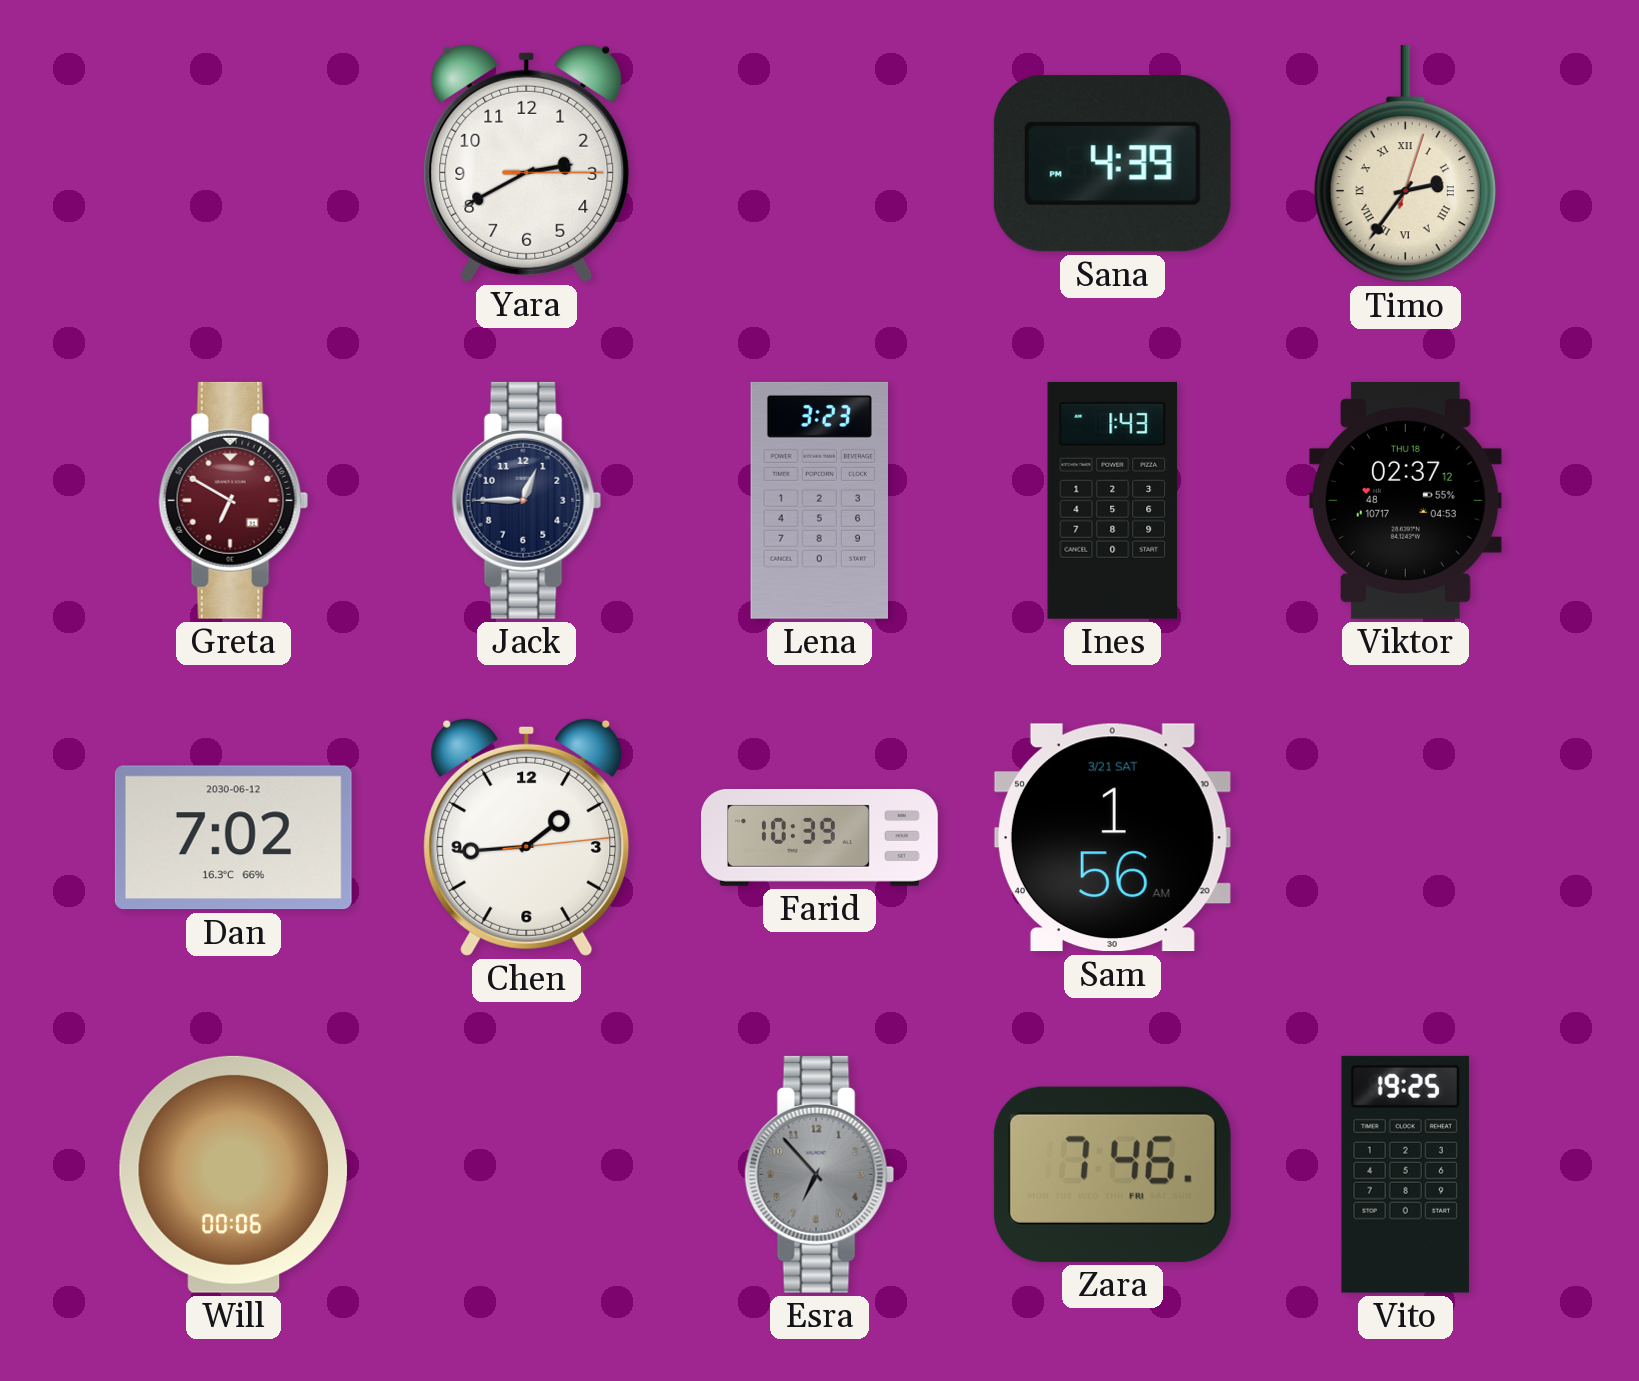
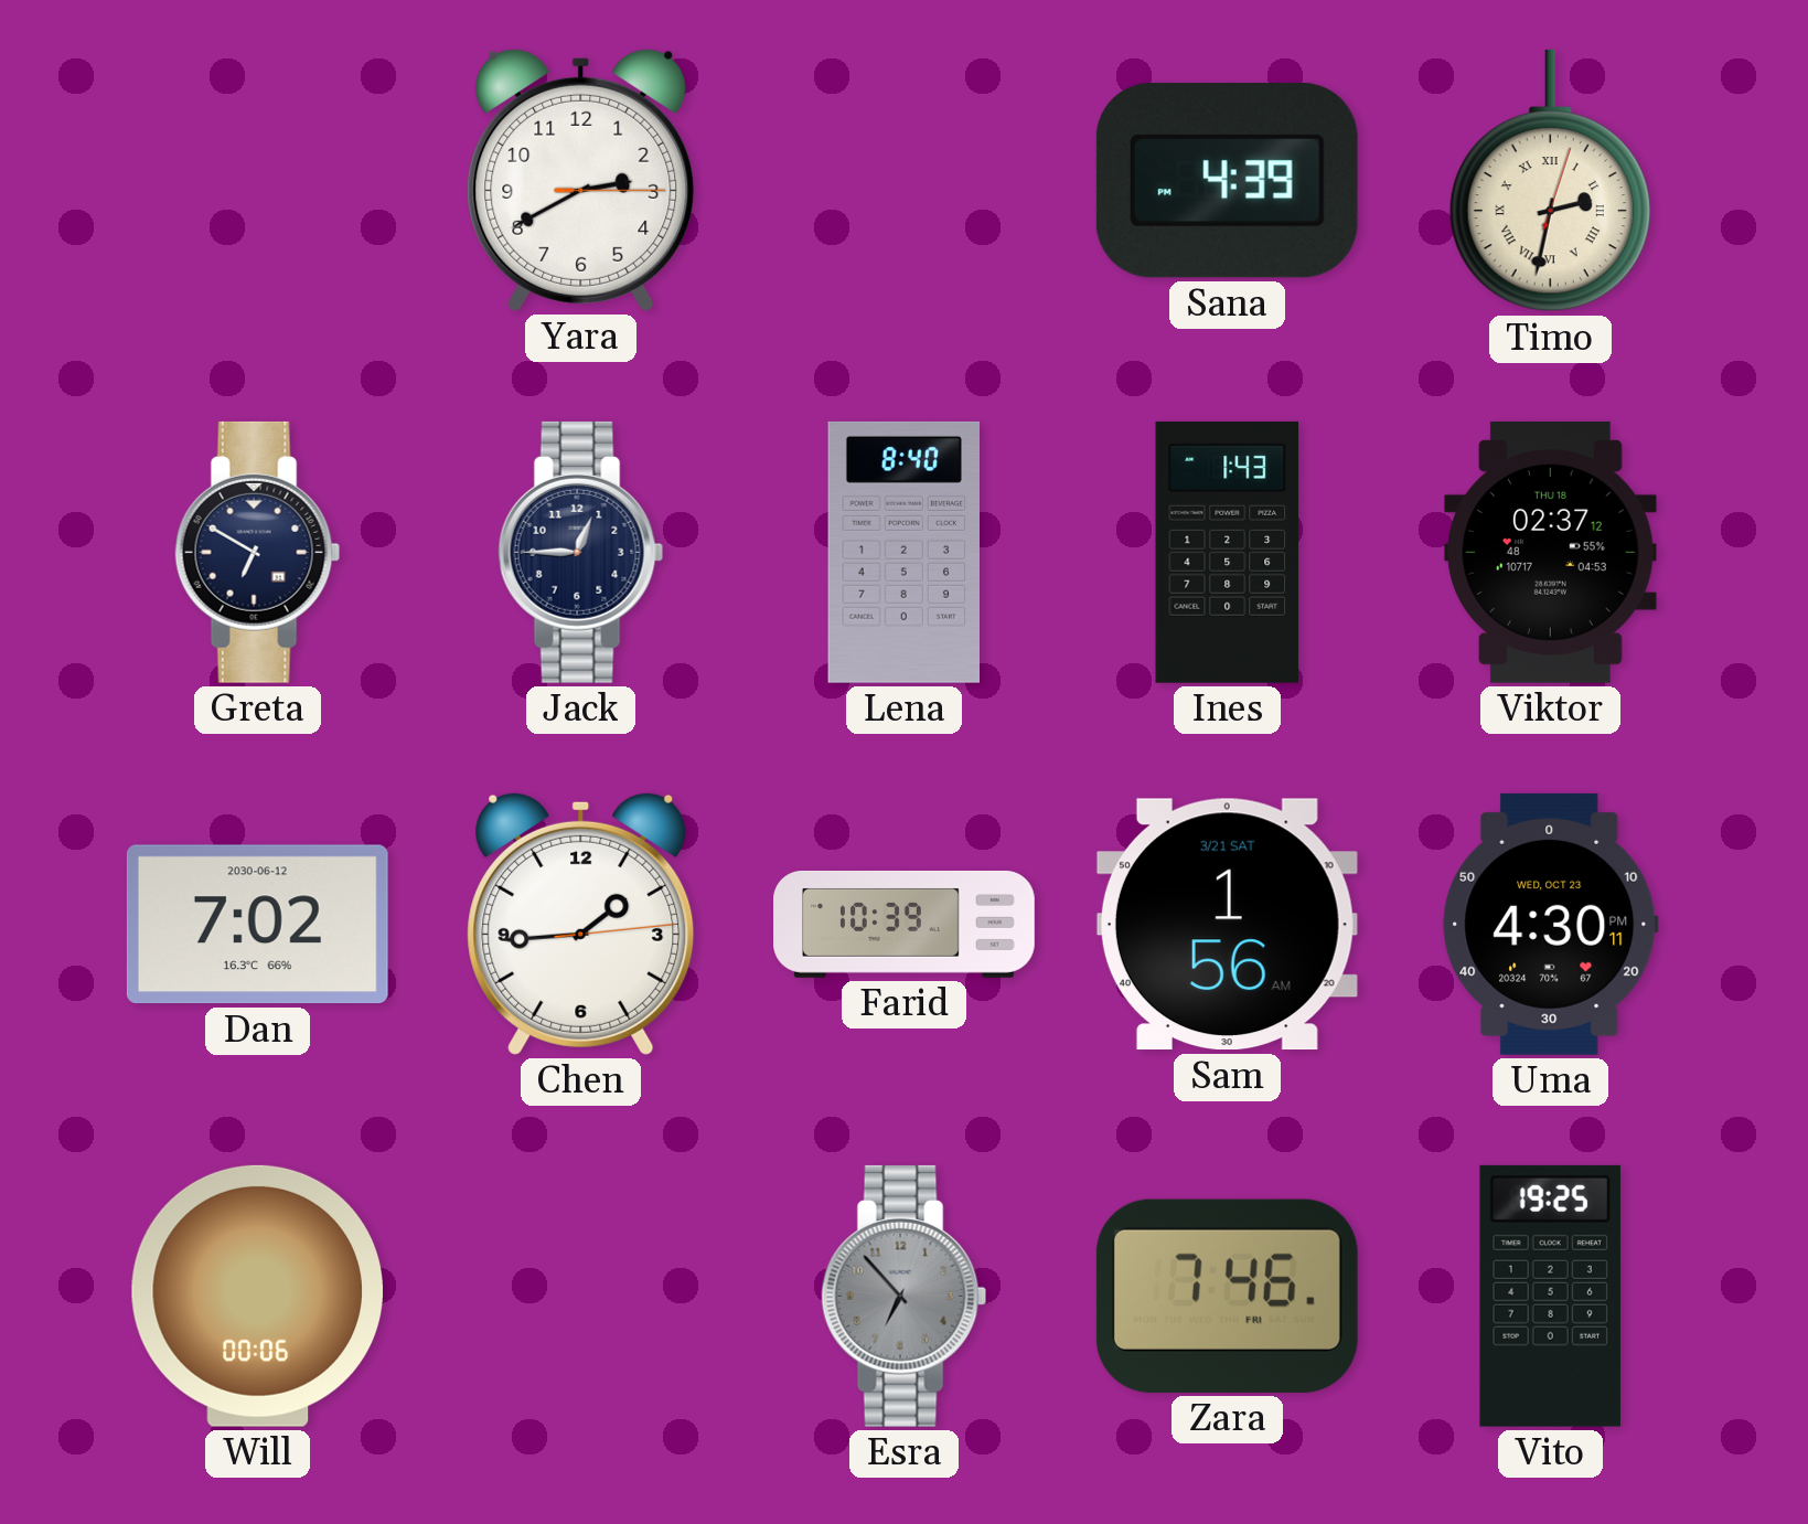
Timo: 2:36 -> 2:32 (1550, 181)
Greta dial: burgundy -> navy (258, 552)
Lena: 3:23 -> 8:40 (903, 552)
Uma: none -> 4:30 (1551, 924)
